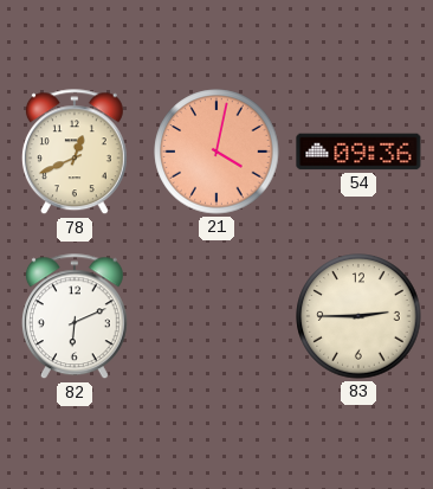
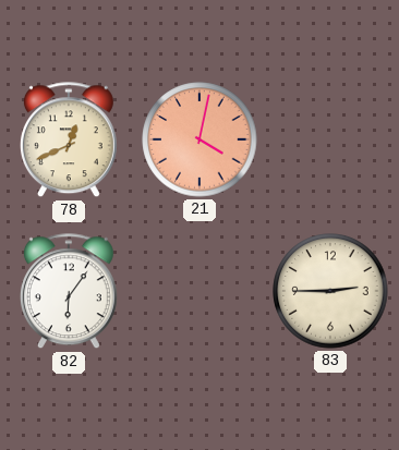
54: 09:36 -> none (358, 152)
82: 6:11 -> 6:06 (69, 292)
